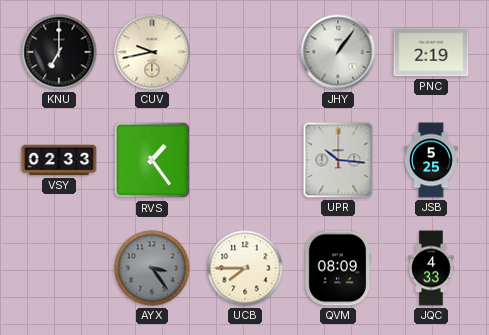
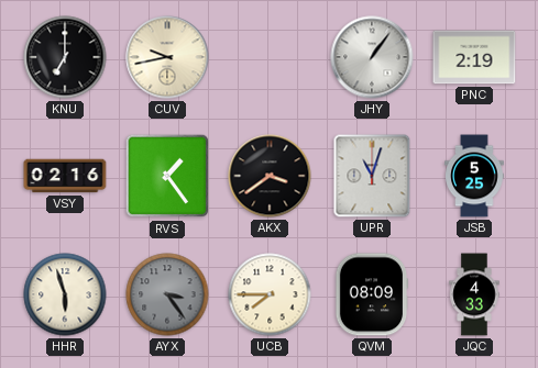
VSY: 02:33 -> 02:16 (65, 176)
AKX: none -> 3:39 (270, 176)
UPR: 10:16 -> 11:03 (372, 176)
HHR: none -> 5:57 (65, 294)
